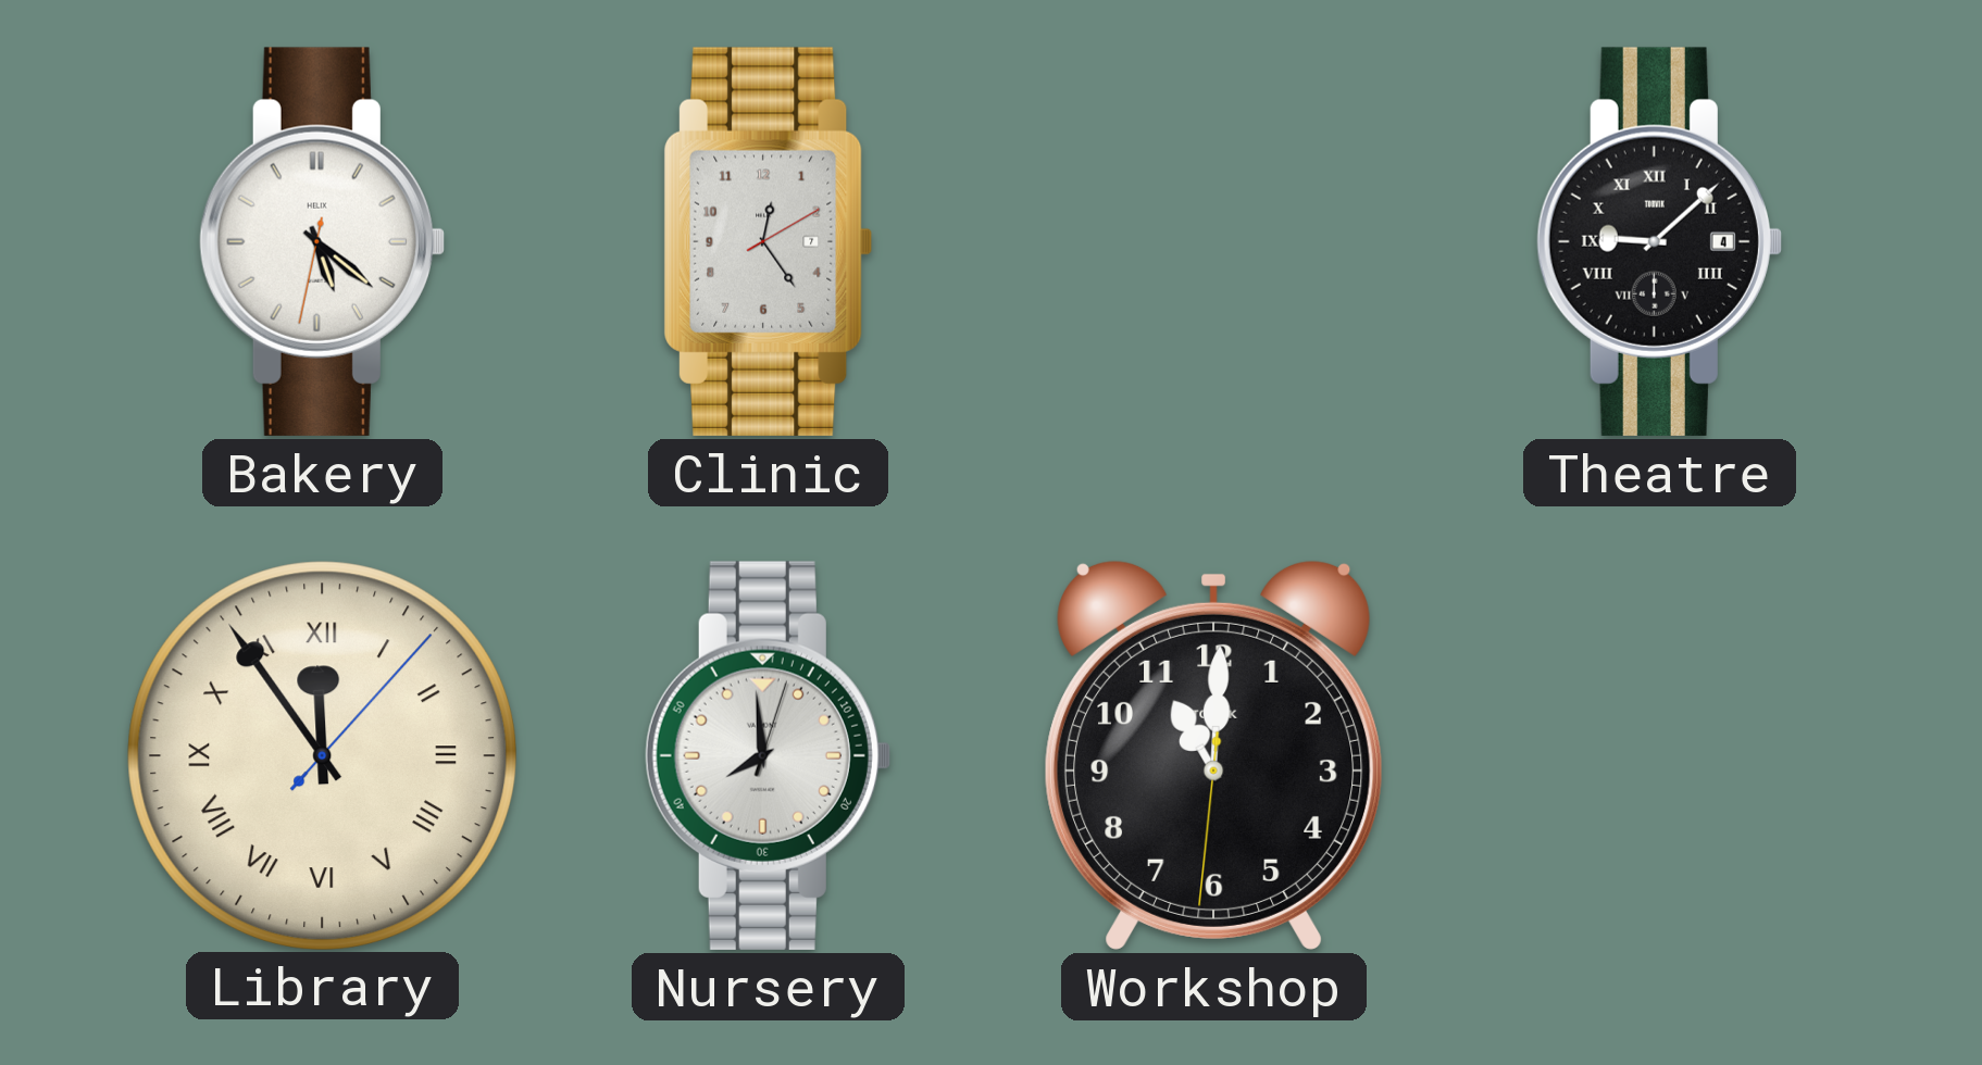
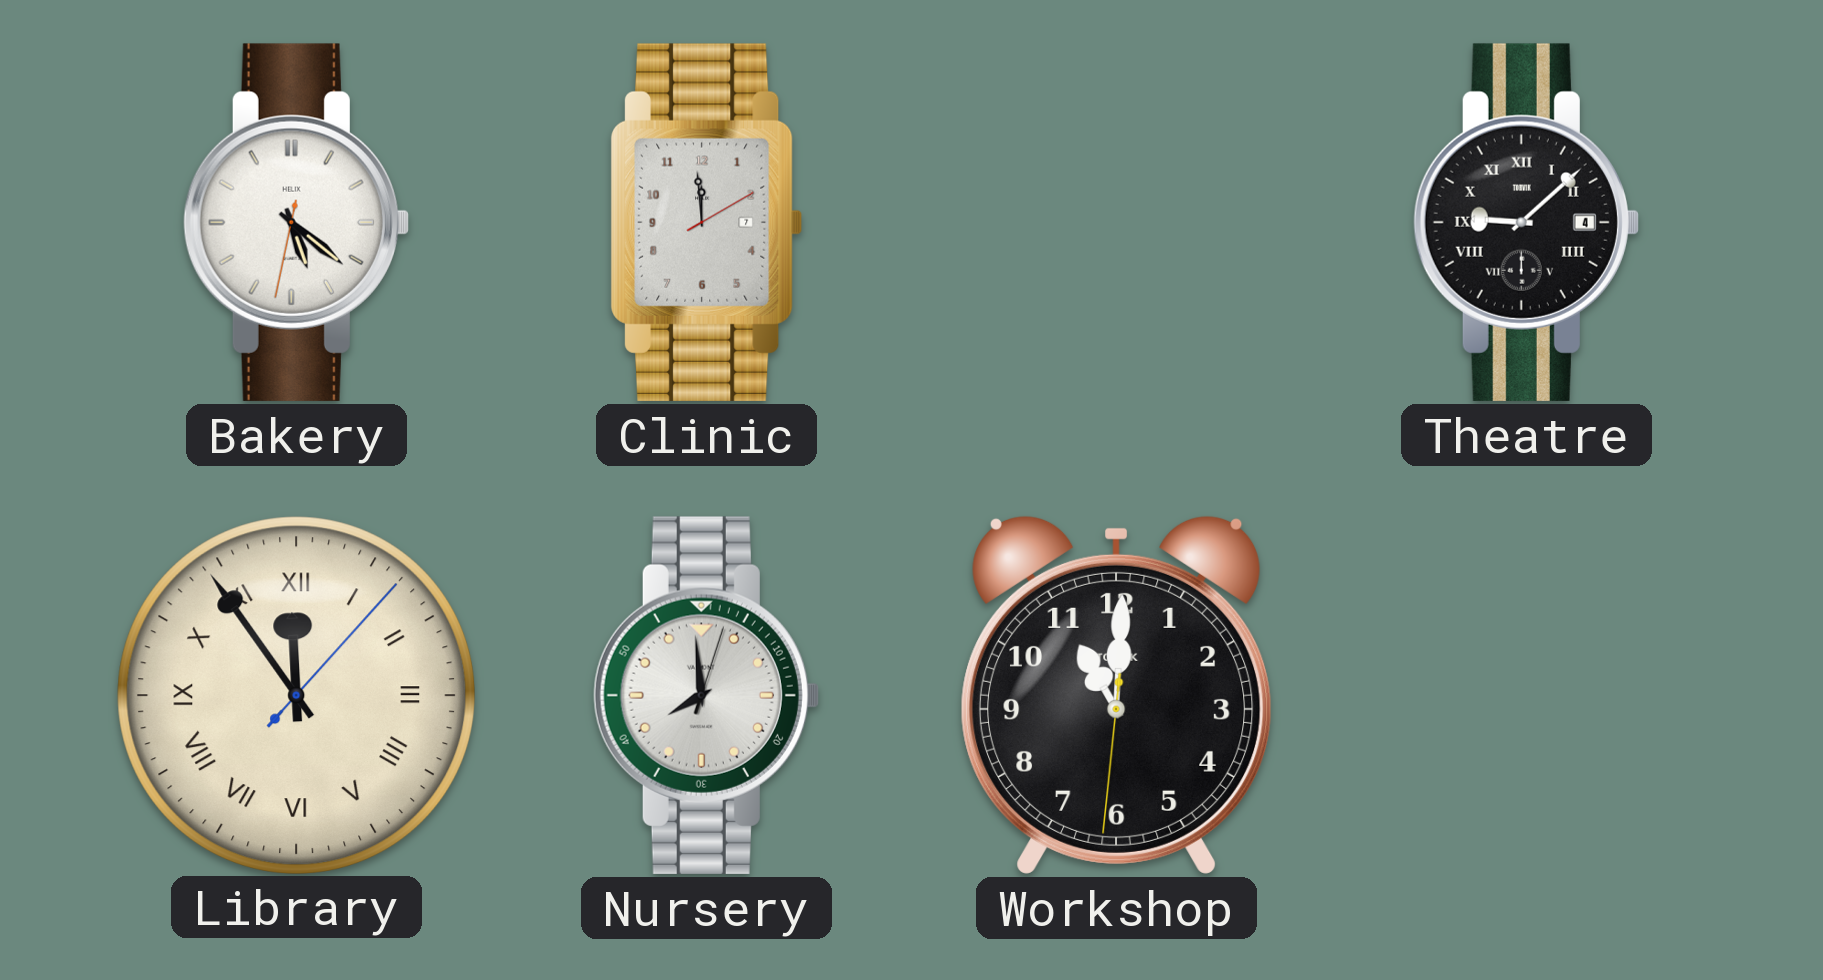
Clinic: 12:24 -> 11:59 (707, 222)
